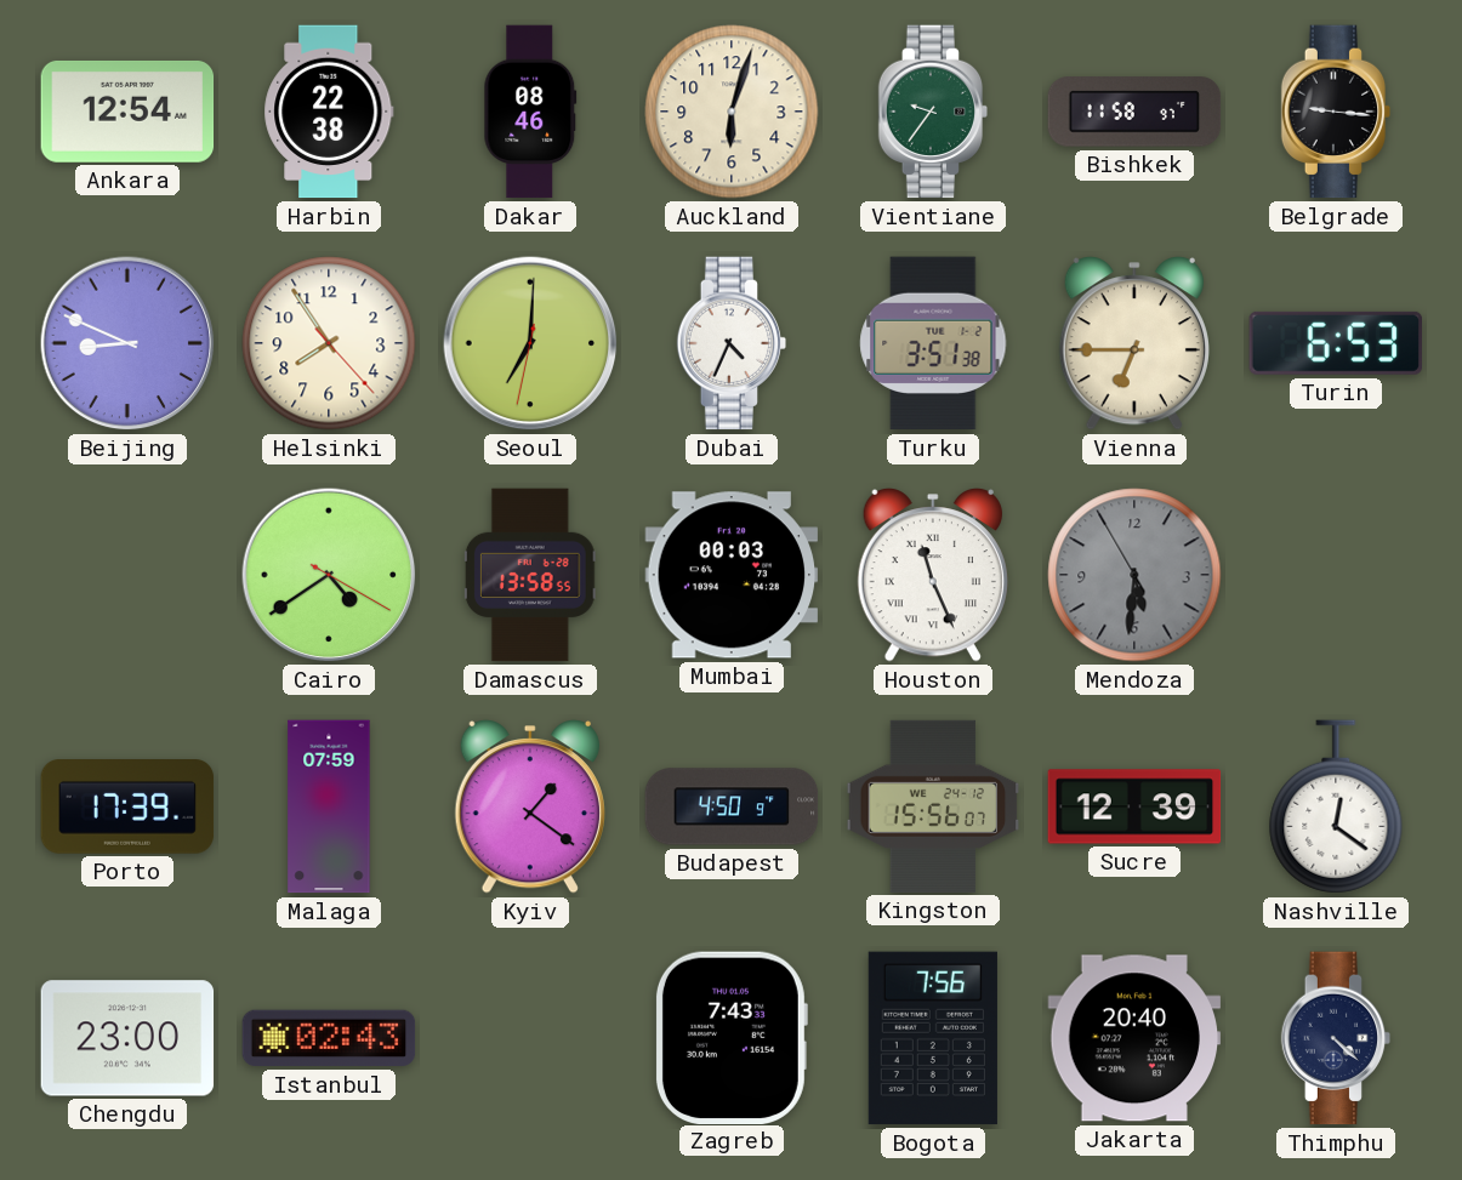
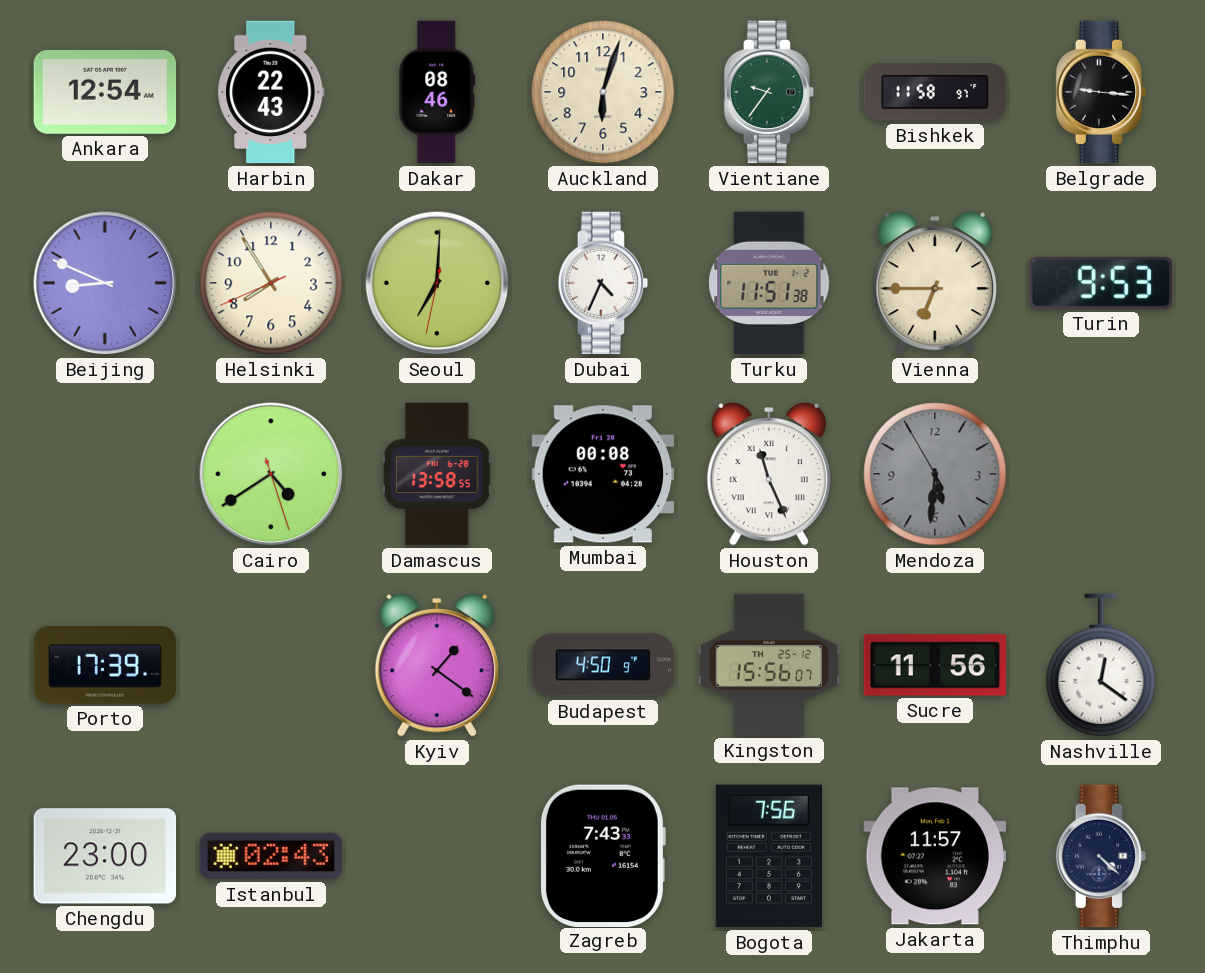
Harbin: 22:38 -> 22:43 (271, 92)
Helsinki: 7:54:23 -> 7:54:41 (271, 283)
Turku: 3:51 -> 11:51 (769, 283)
Turin: 6:53 -> 9:53 (1100, 283)
Cairo: 4:39:20 -> 4:39:27 (271, 474)
Mumbai: 00:03 -> 00:08 (603, 474)
Malaga: 07:59 -> none (329, 806)
Kingston date: WE 24-12 -> TH 25-12 (769, 665)
Sucre: 12:39 -> 11:56 (935, 665)
Jakarta: 20:40 -> 11:57 (935, 856)
